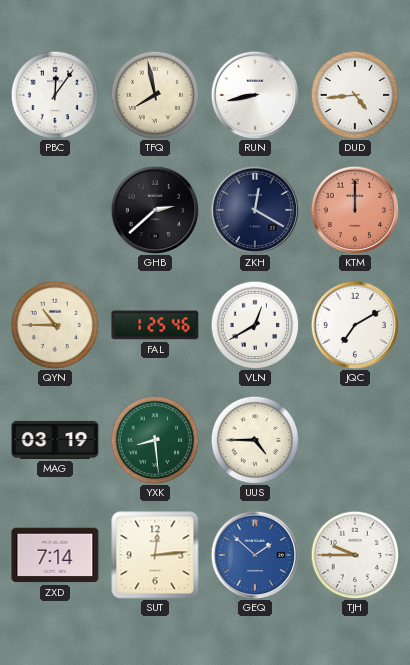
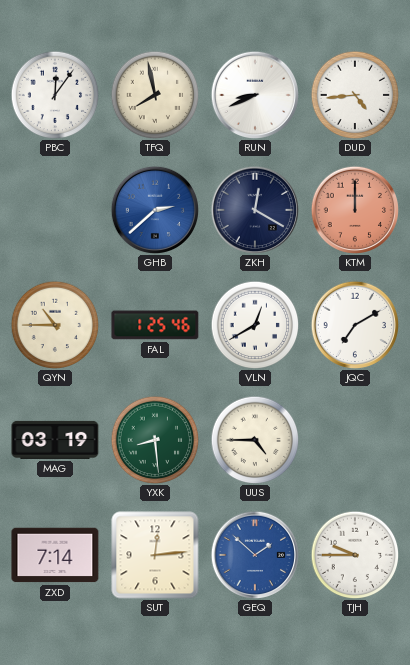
RUN: 8:43 -> 8:41 (254, 94)
GHB dial: black -> blue (154, 209)
